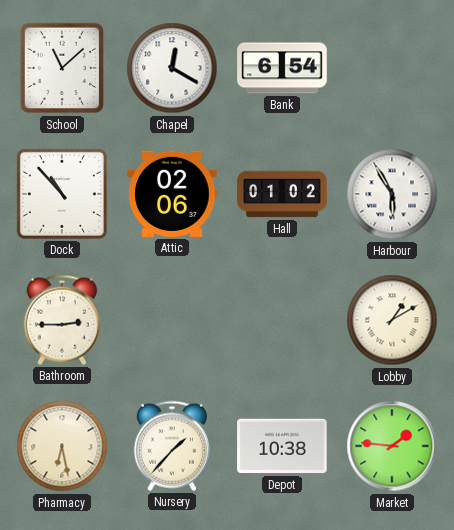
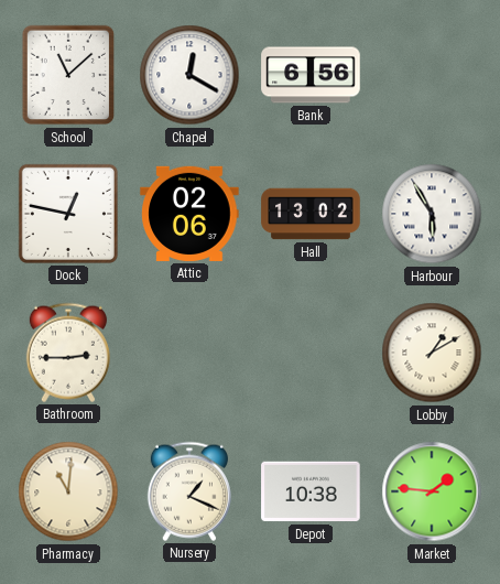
Bank: 6:54 -> 6:56 (311, 75)
Dock: 10:53 -> 12:47 (68, 214)
Hall: 01:02 -> 13:02 (311, 214)
Pharmacy: 6:28 -> 11:01 (68, 491)
Nursery: 1:37 -> 1:19 (189, 491)
